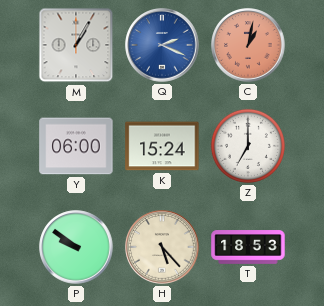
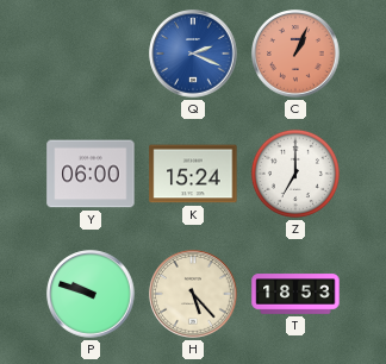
M: 1:05 -> none (76, 45)
C: 1:02 -> 1:04 (295, 54)
P: 9:51 -> 9:48 (91, 294)
